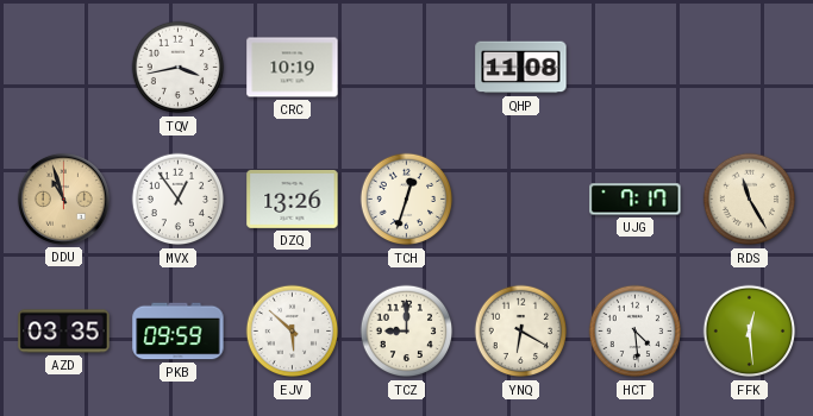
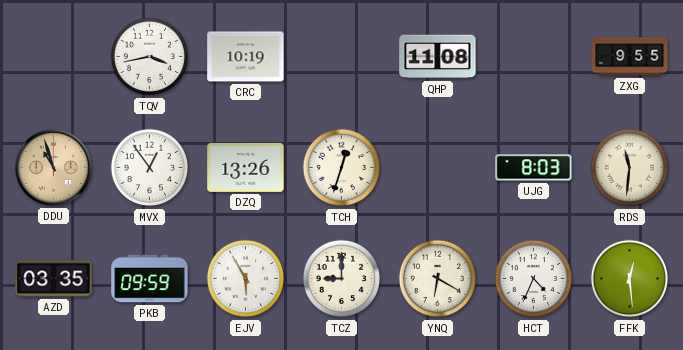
ZXG: none -> 9:55 (630, 57)
UJG: 7:17 -> 8:03 (534, 168)
RDS: 11:25 -> 11:31 (630, 168)
EJV: 5:52 -> 5:55 (246, 279)
HCT: 4:29 -> 4:34 (534, 279)
